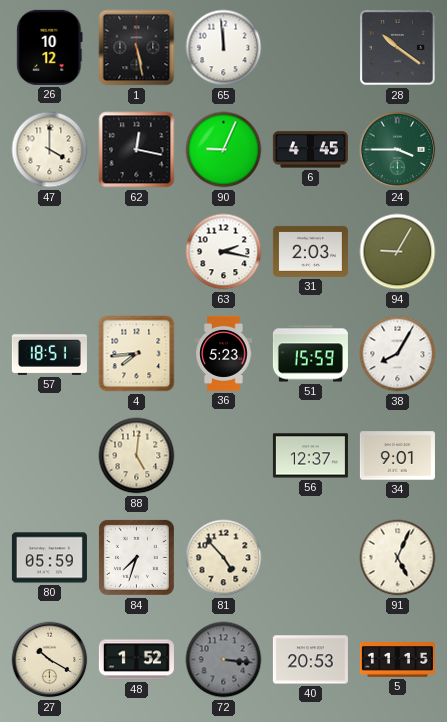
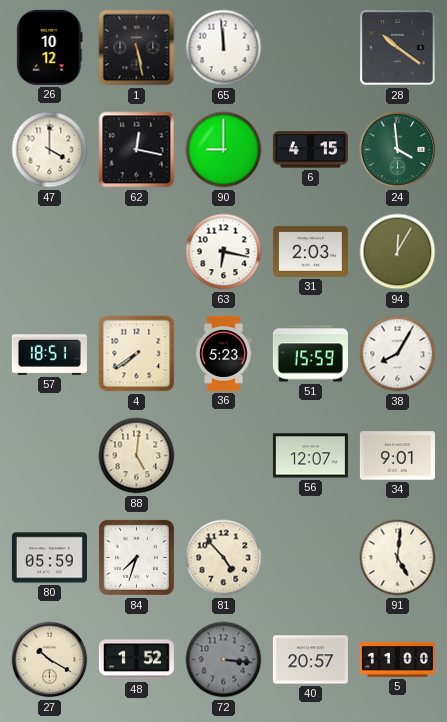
90: 9:04 -> 9:00 (224, 150)
6: 4:45 -> 4:15 (310, 150)
24: 3:45 -> 3:59 (398, 150)
63: 2:17 -> 6:17 (224, 252)
94: 9:05 -> 12:05 (398, 252)
4: 7:44 -> 7:39 (137, 354)
56: 12:37 -> 12:07 (310, 456)
91: 5:04 -> 5:01 (398, 558)
40: 20:53 -> 20:57 (310, 660)
5: 11:15 -> 11:00 (397, 660)
